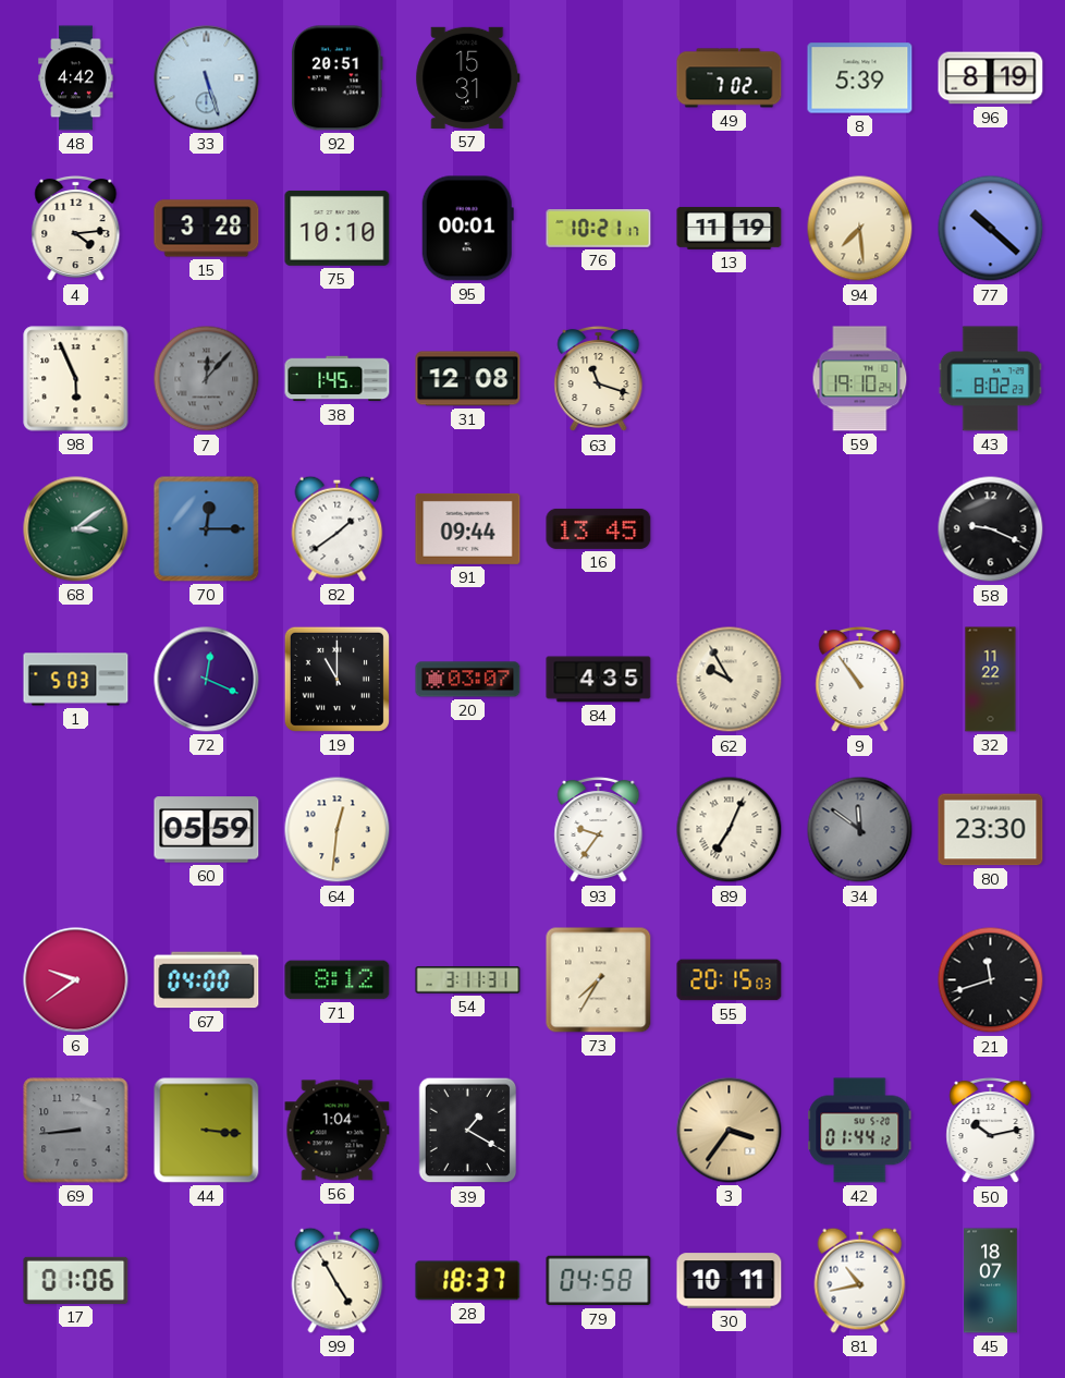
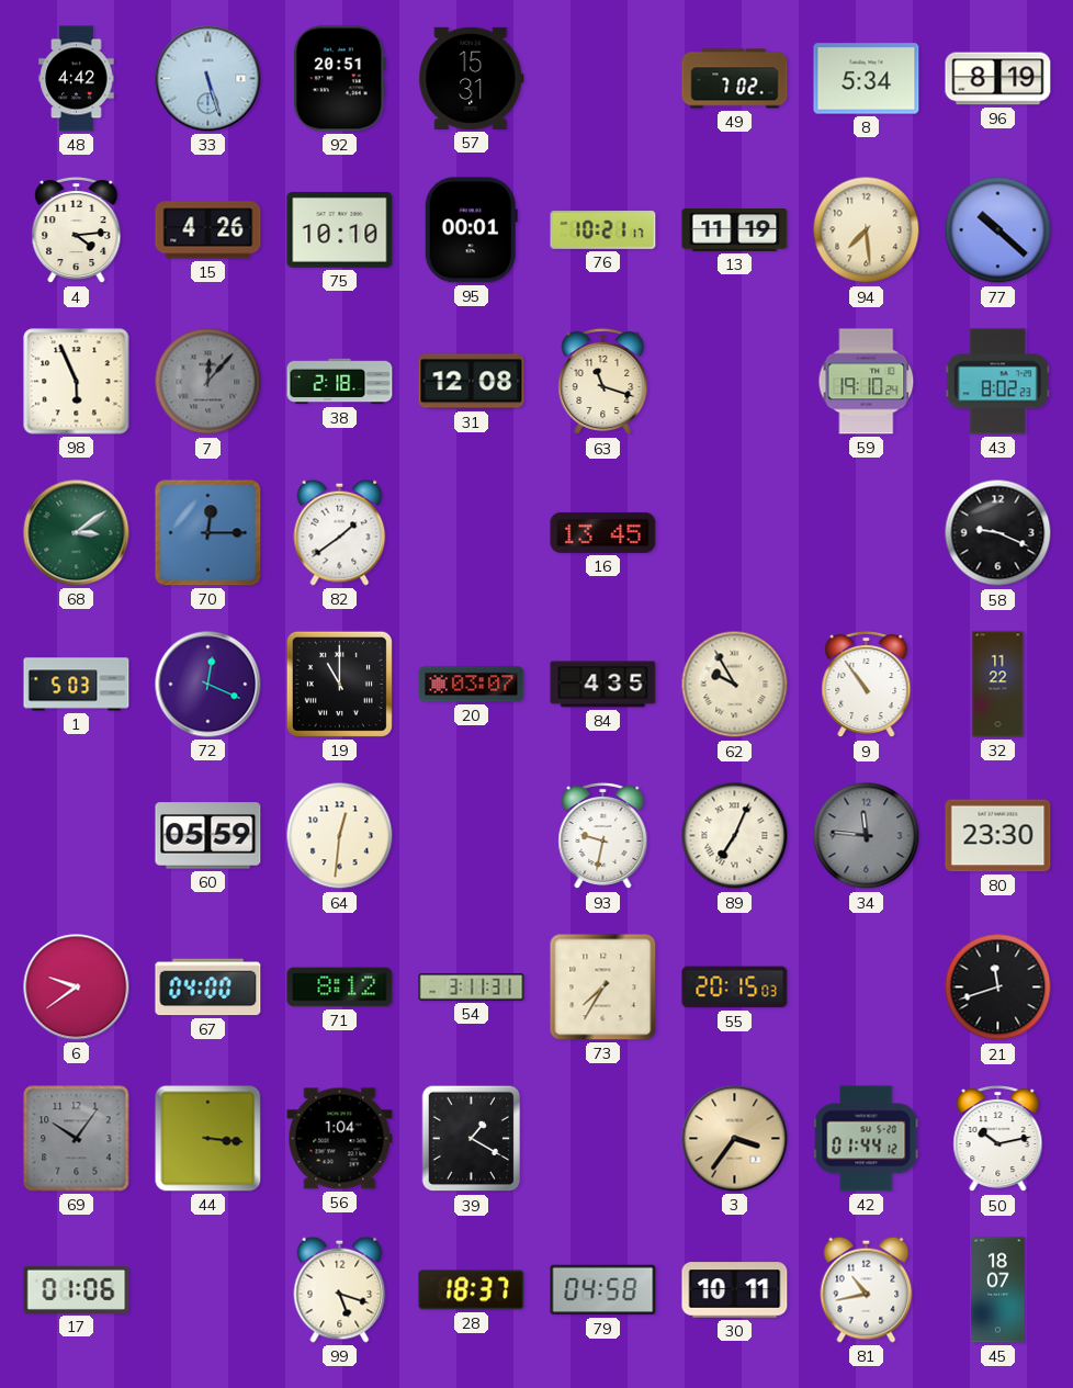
8: 5:39 -> 5:34 (867, 79)
15: 3:28 -> 4:26 (208, 230)
38: 1:45 -> 2:18 (340, 382)
91: 09:44 -> none (468, 528)
93: 9:36 -> 9:32 (603, 836)
34: 11:51 -> 11:46 (867, 836)
69: 8:44 -> 10:06 (77, 1139)
99: 4:55 -> 5:18 (340, 1289)
